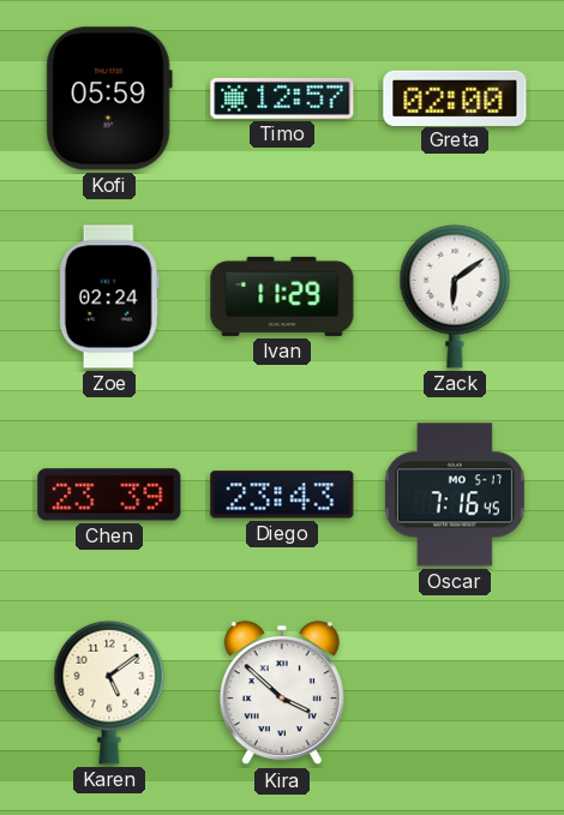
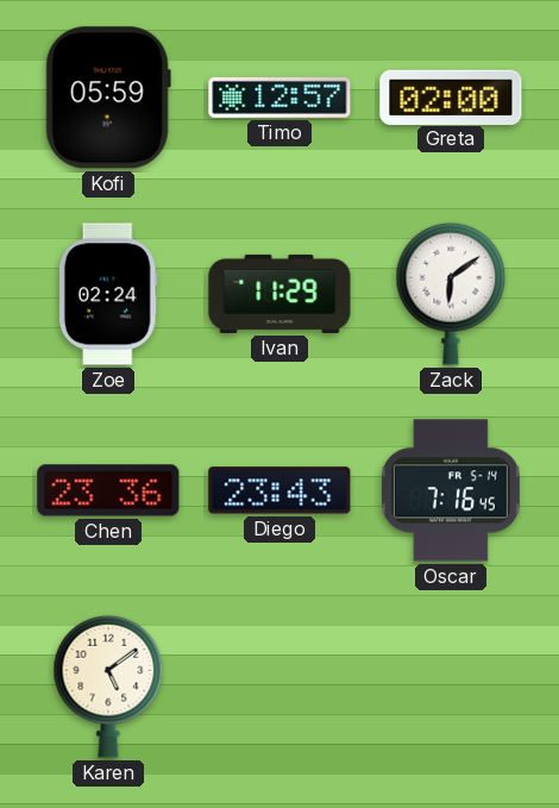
Chen: 23:39 -> 23:36 (108, 490)
Oscar date: MO 5-17 -> FR 5-14 (451, 490)
Kira: 3:52 -> none (282, 694)
